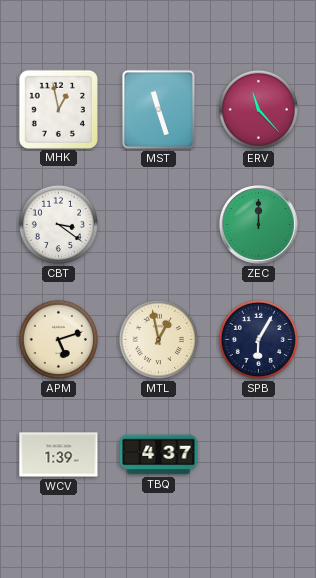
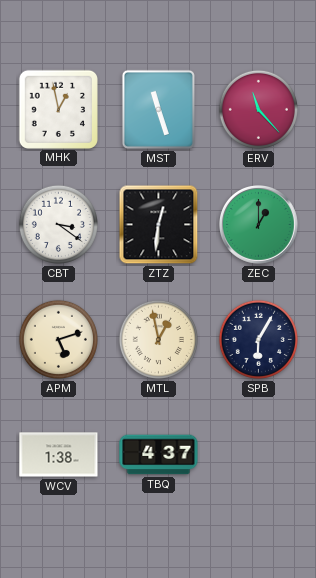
ZTZ: none -> 12:31 (159, 225)
ZEC: 12:00 -> 1:00 (259, 225)
WCV: 1:39 -> 1:38 (59, 455)
